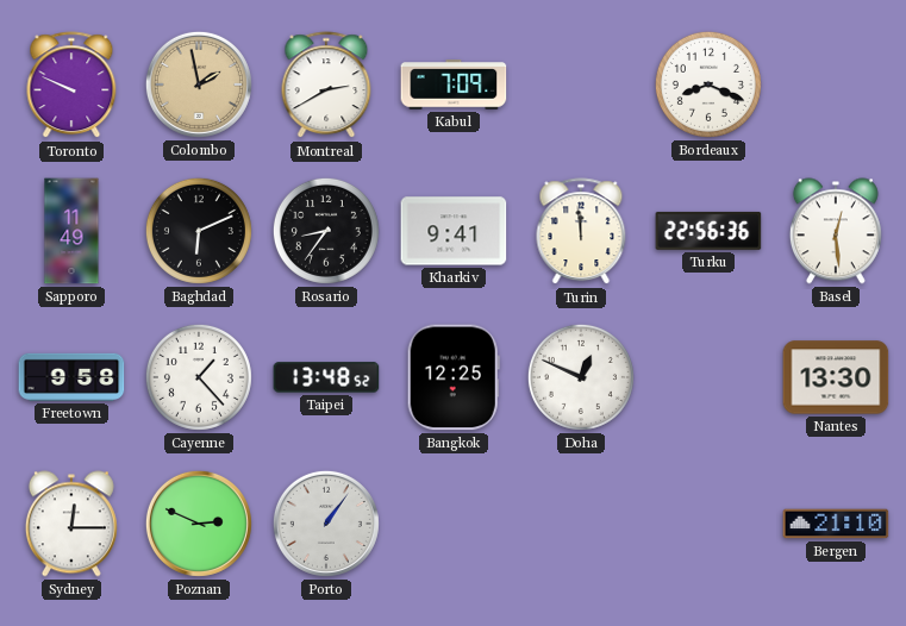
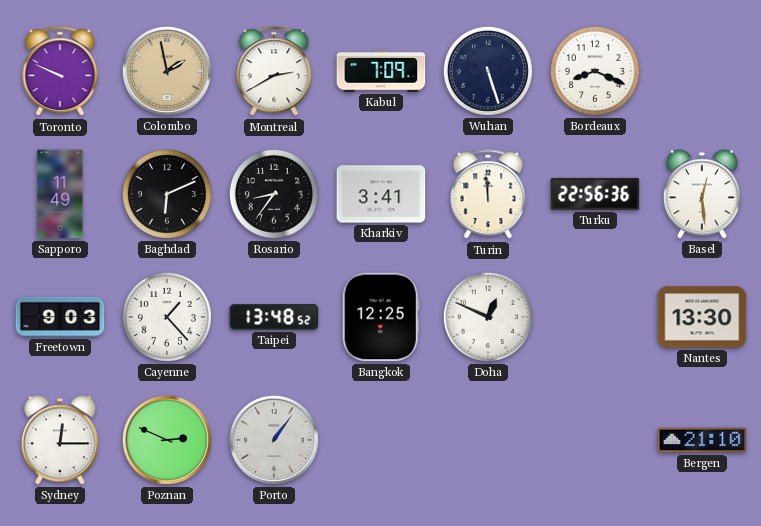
Wuhan: none -> 5:27 (488, 71)
Kharkiv: 9:41 -> 3:41 (381, 194)
Freetown: 9:58 -> 9:03 (60, 317)
